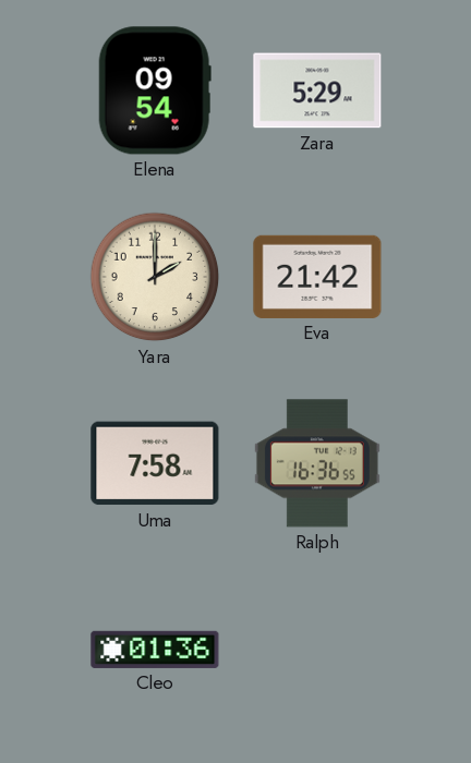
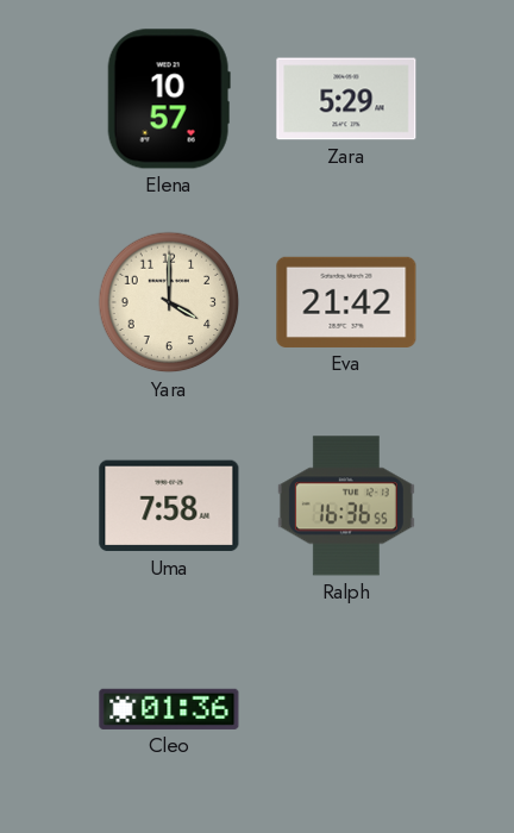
Elena: 09:54 -> 10:57 (169, 99)
Yara: 2:00 -> 4:00 (169, 302)
